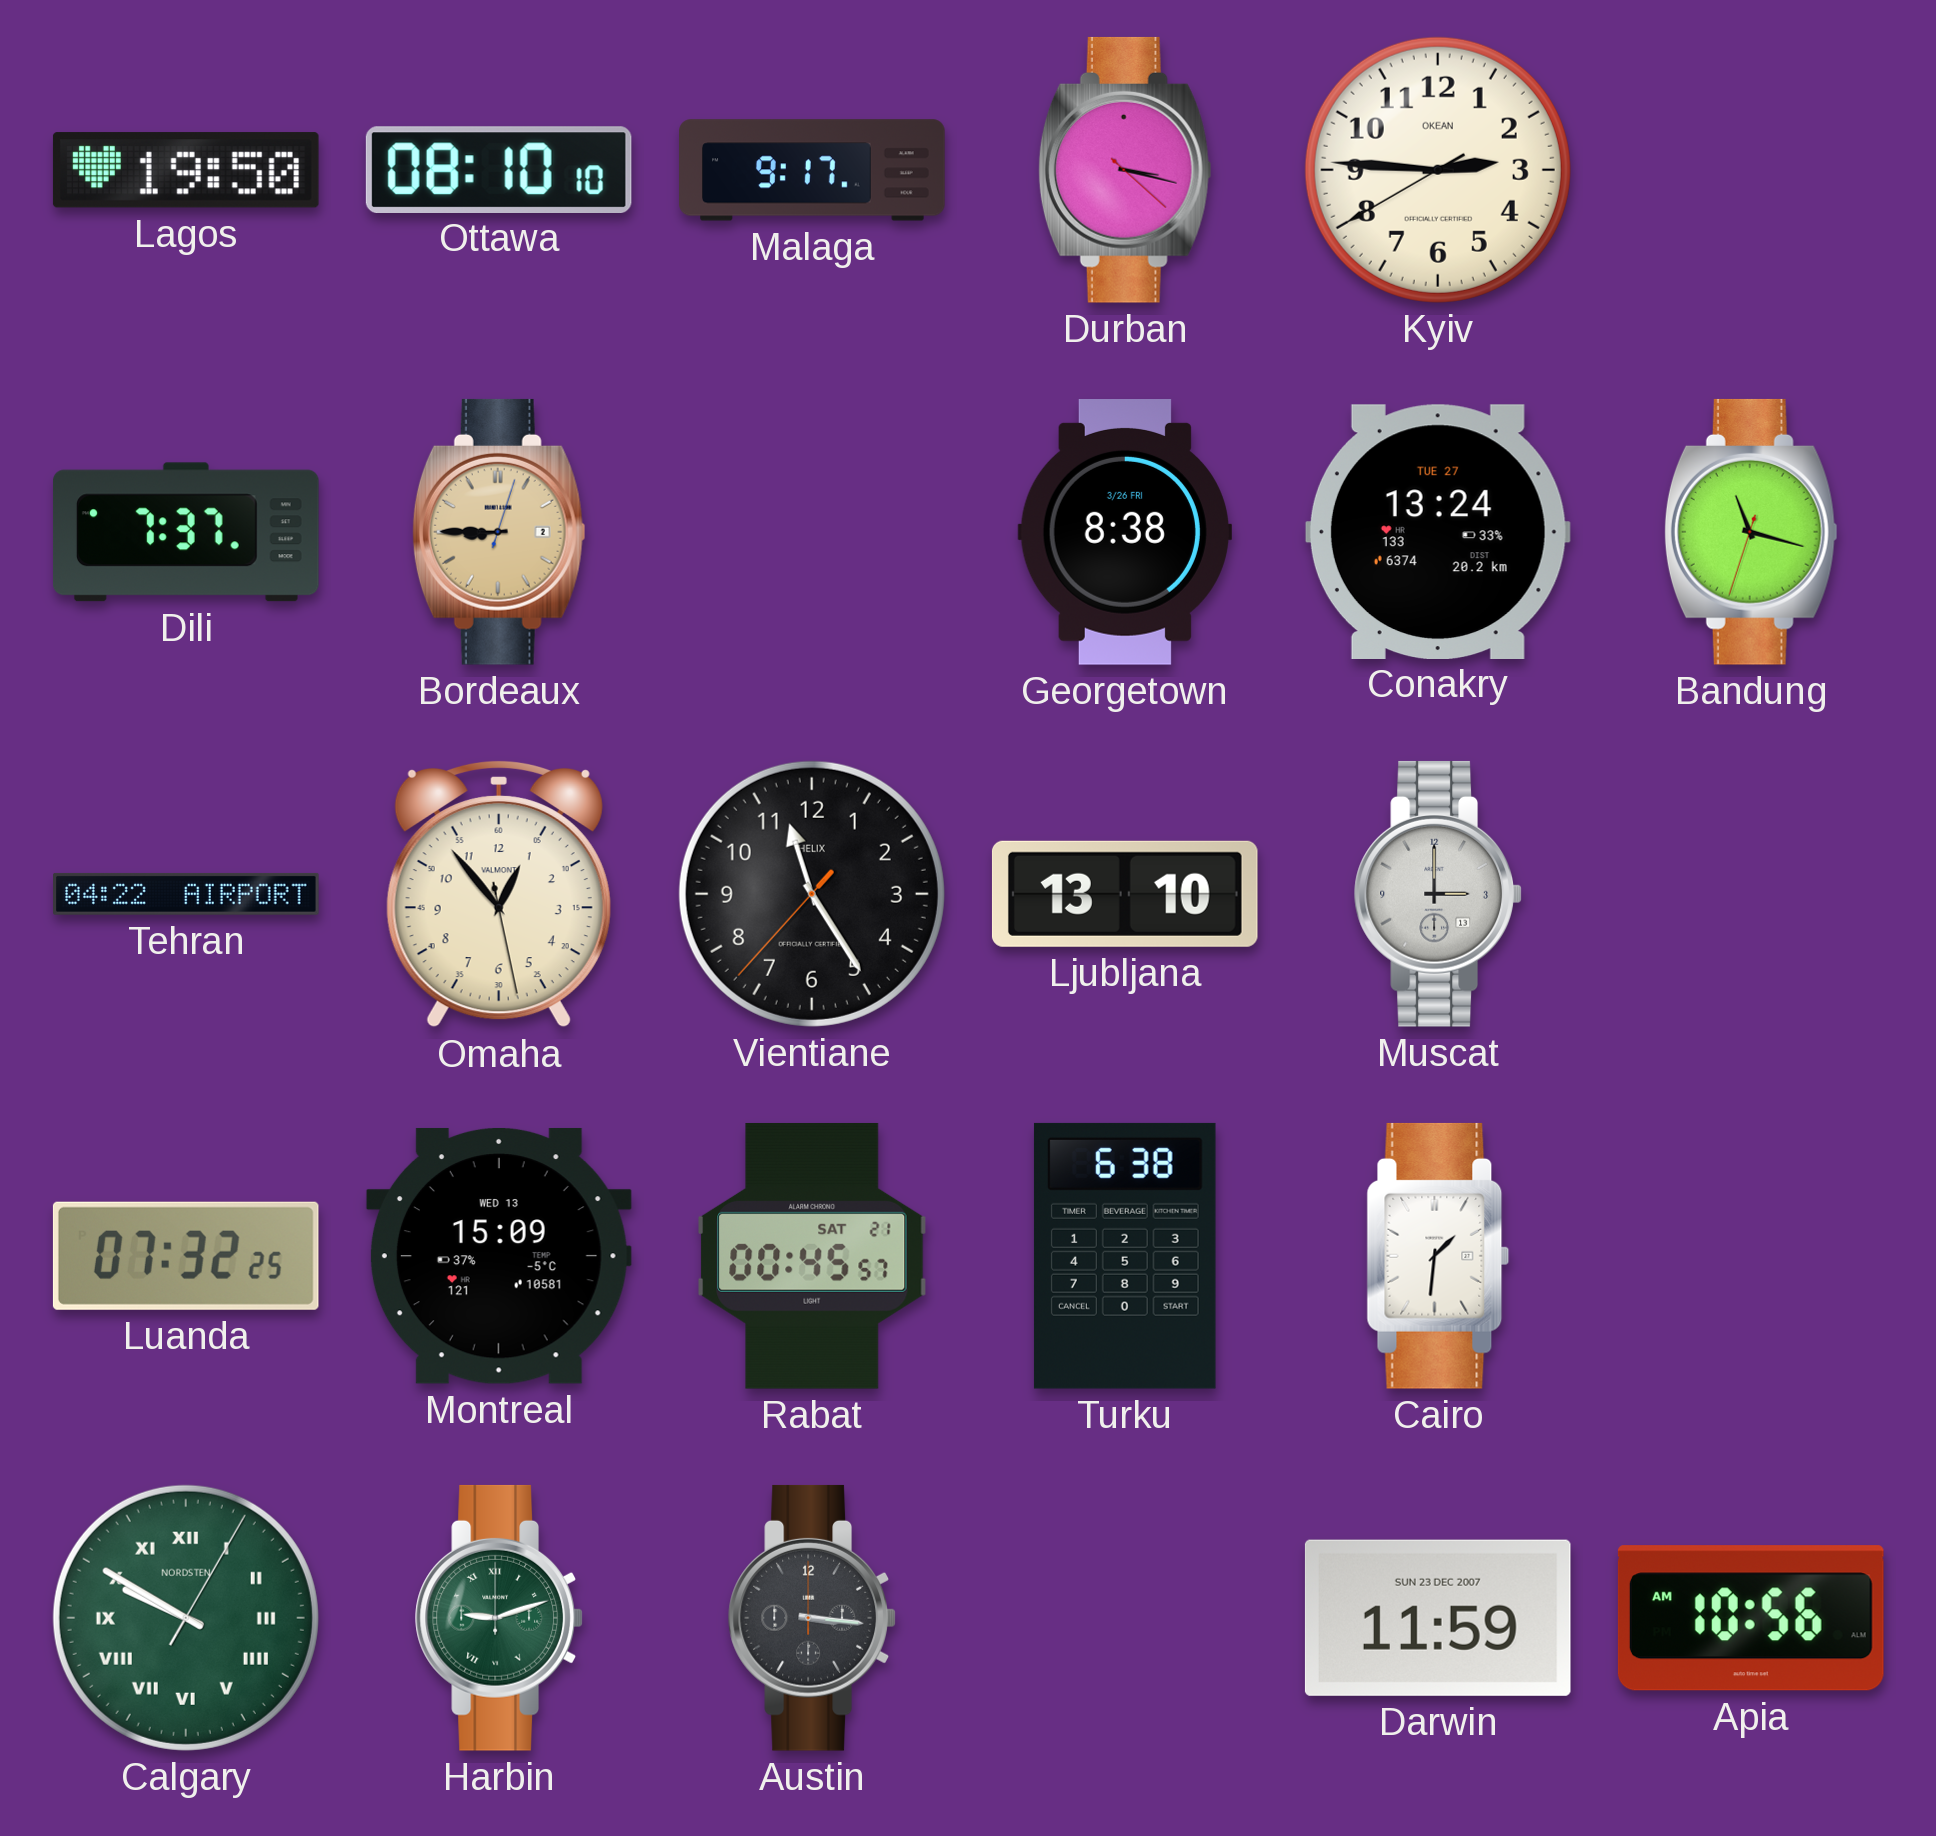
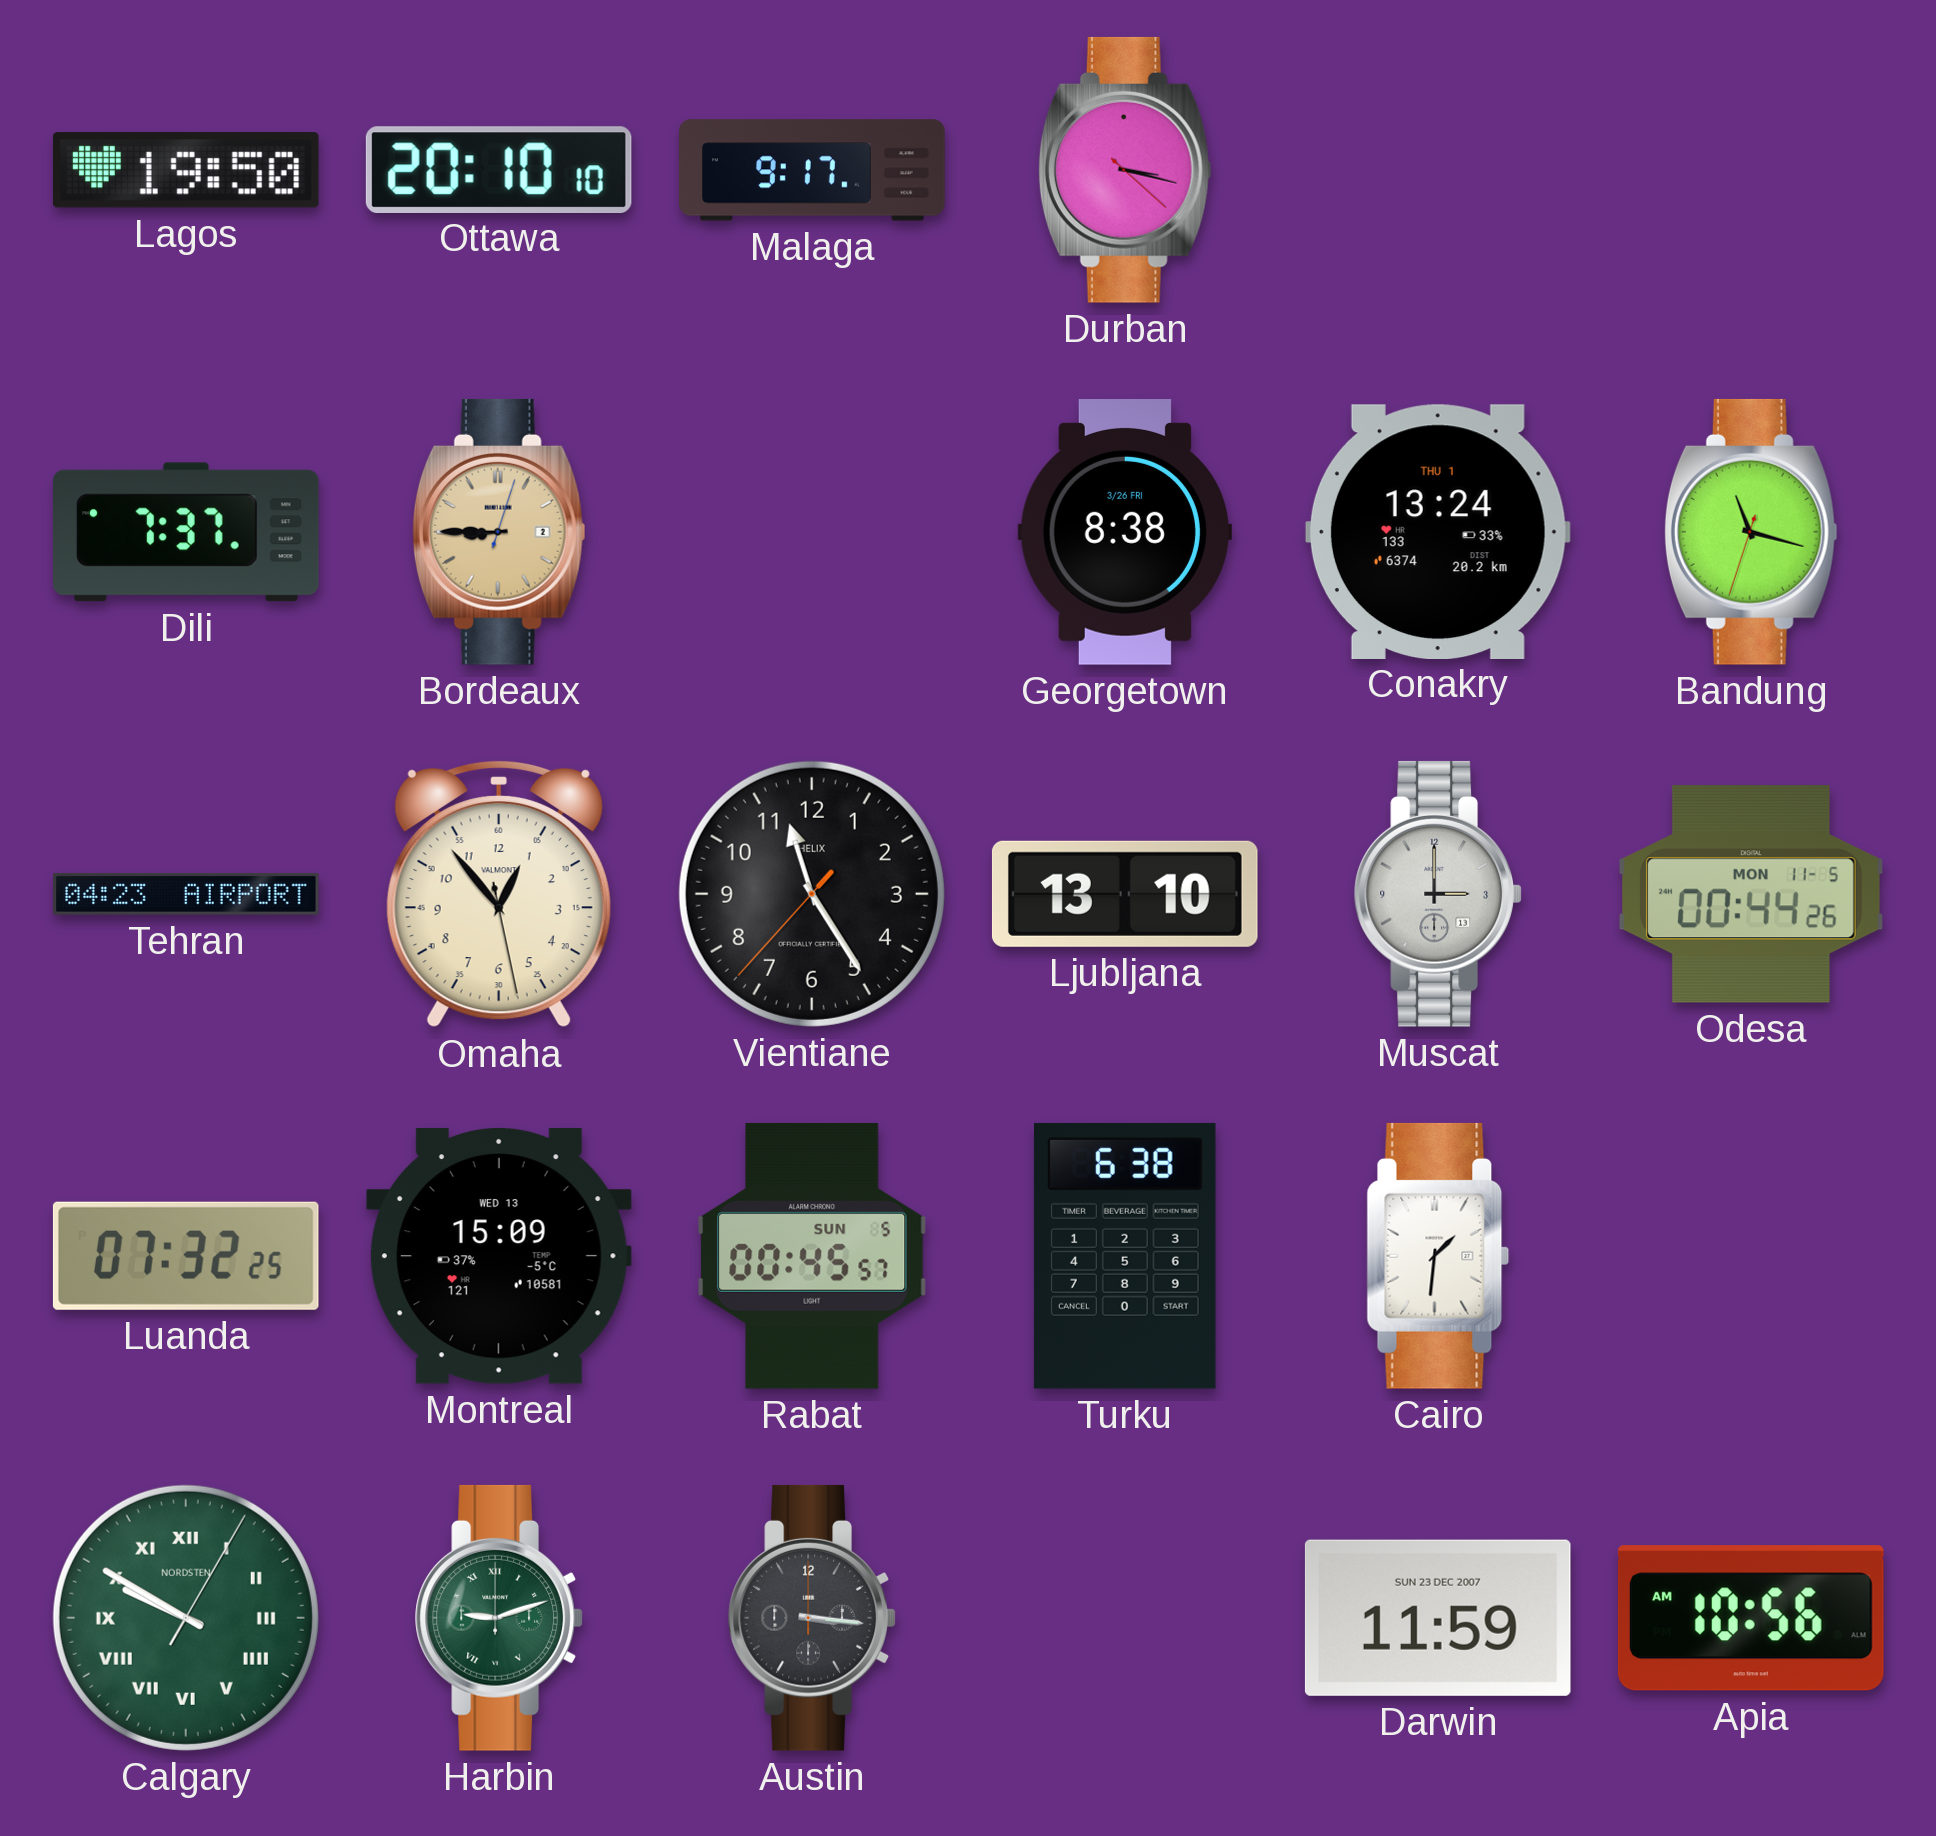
Ottawa: 08:10 -> 20:10 (499, 169)
Kyiv: 2:45 -> none (1438, 170)
Conakry date: TUE 27 -> THU 1 (1438, 531)
Tehran: 04:22 -> 04:23 (186, 894)
Odesa: none -> 00:44 (1751, 894)
Rabat date: SAT 21 -> SUN 5 (812, 1256)
